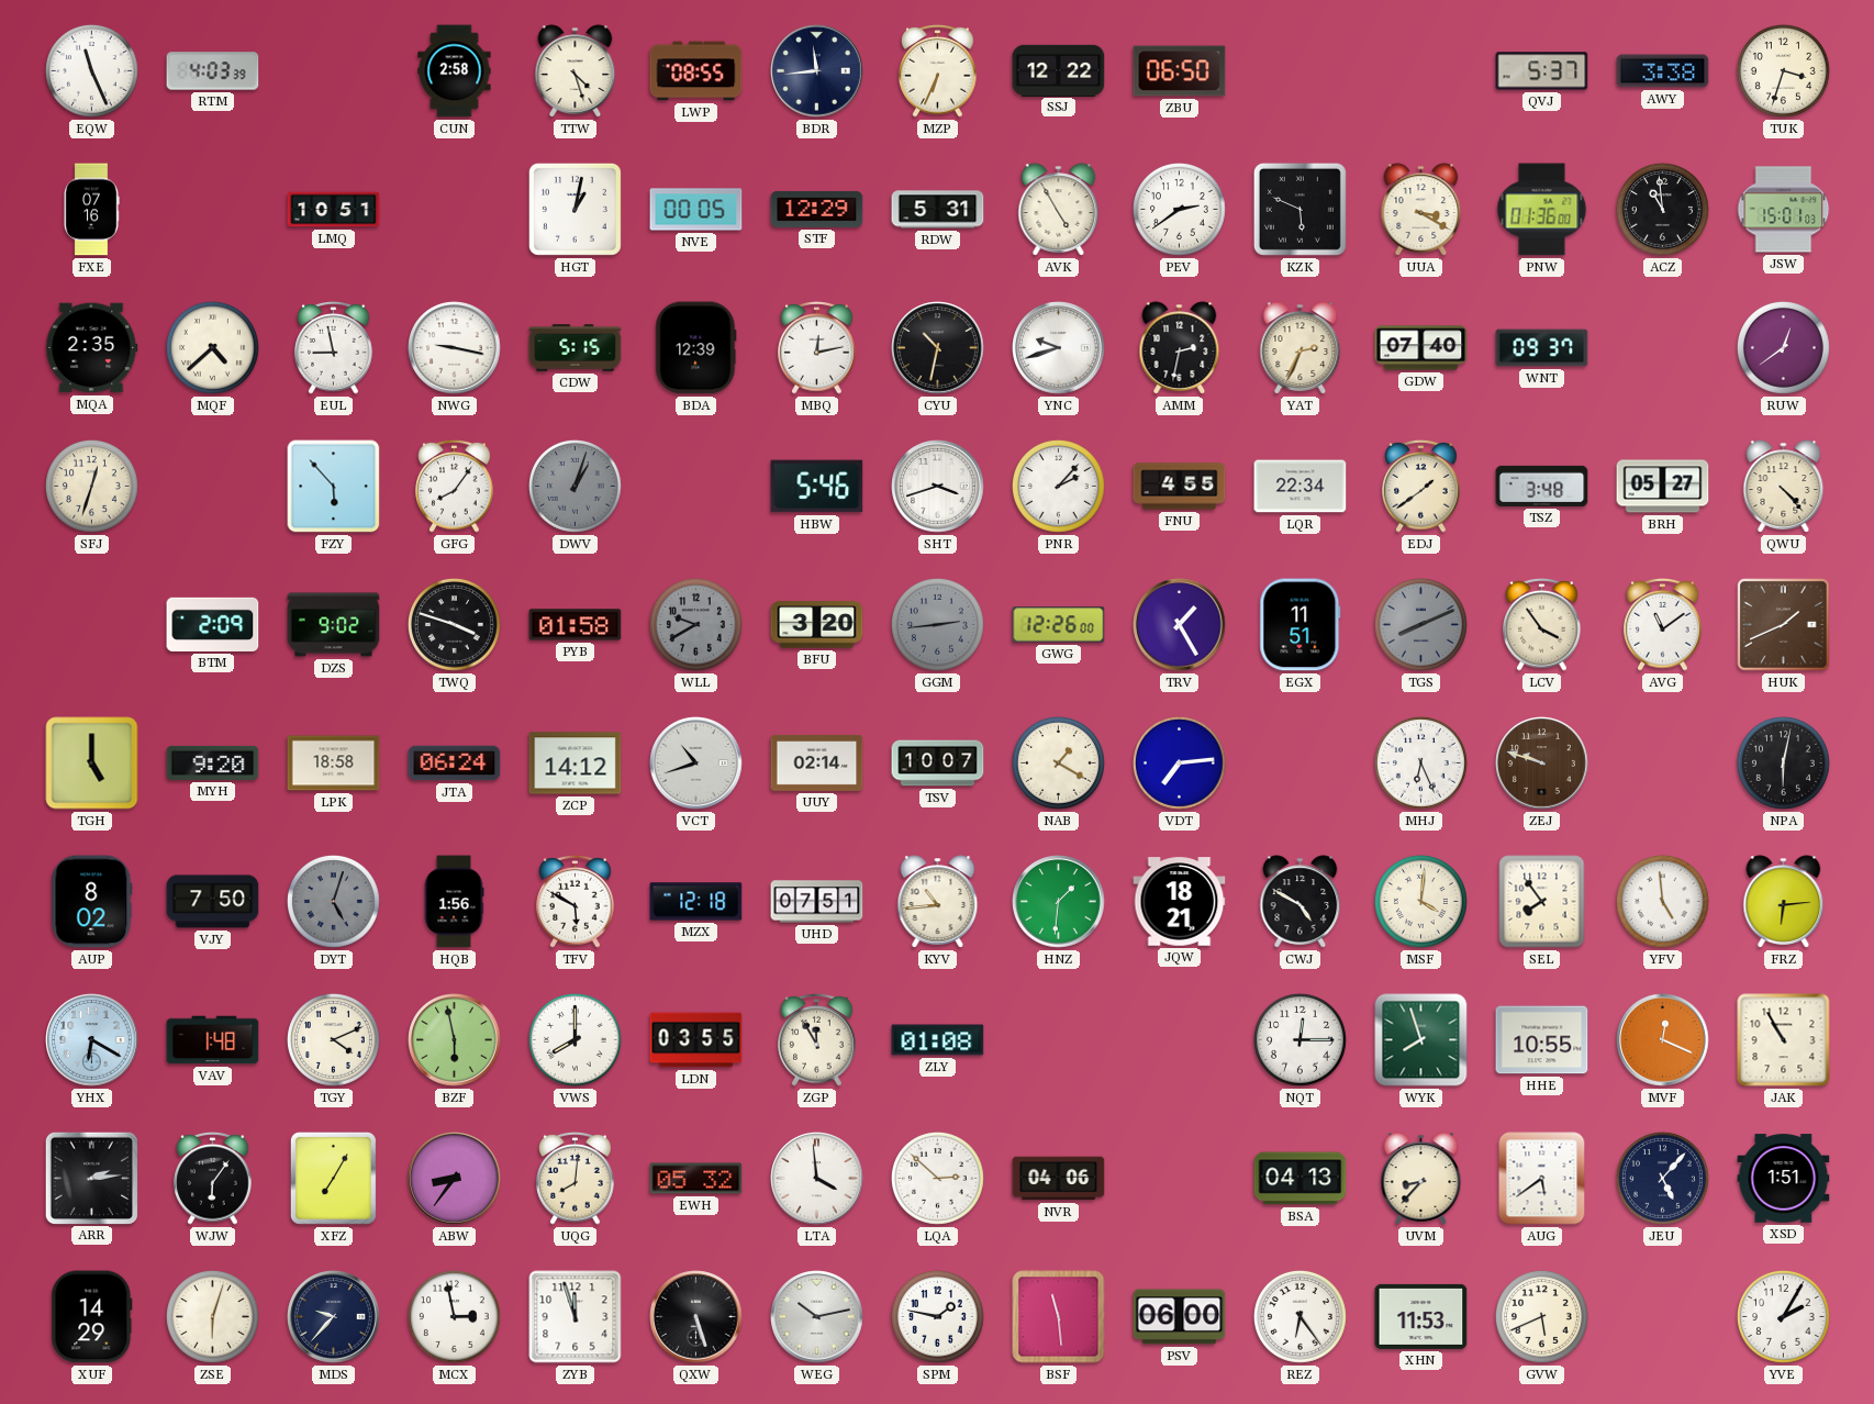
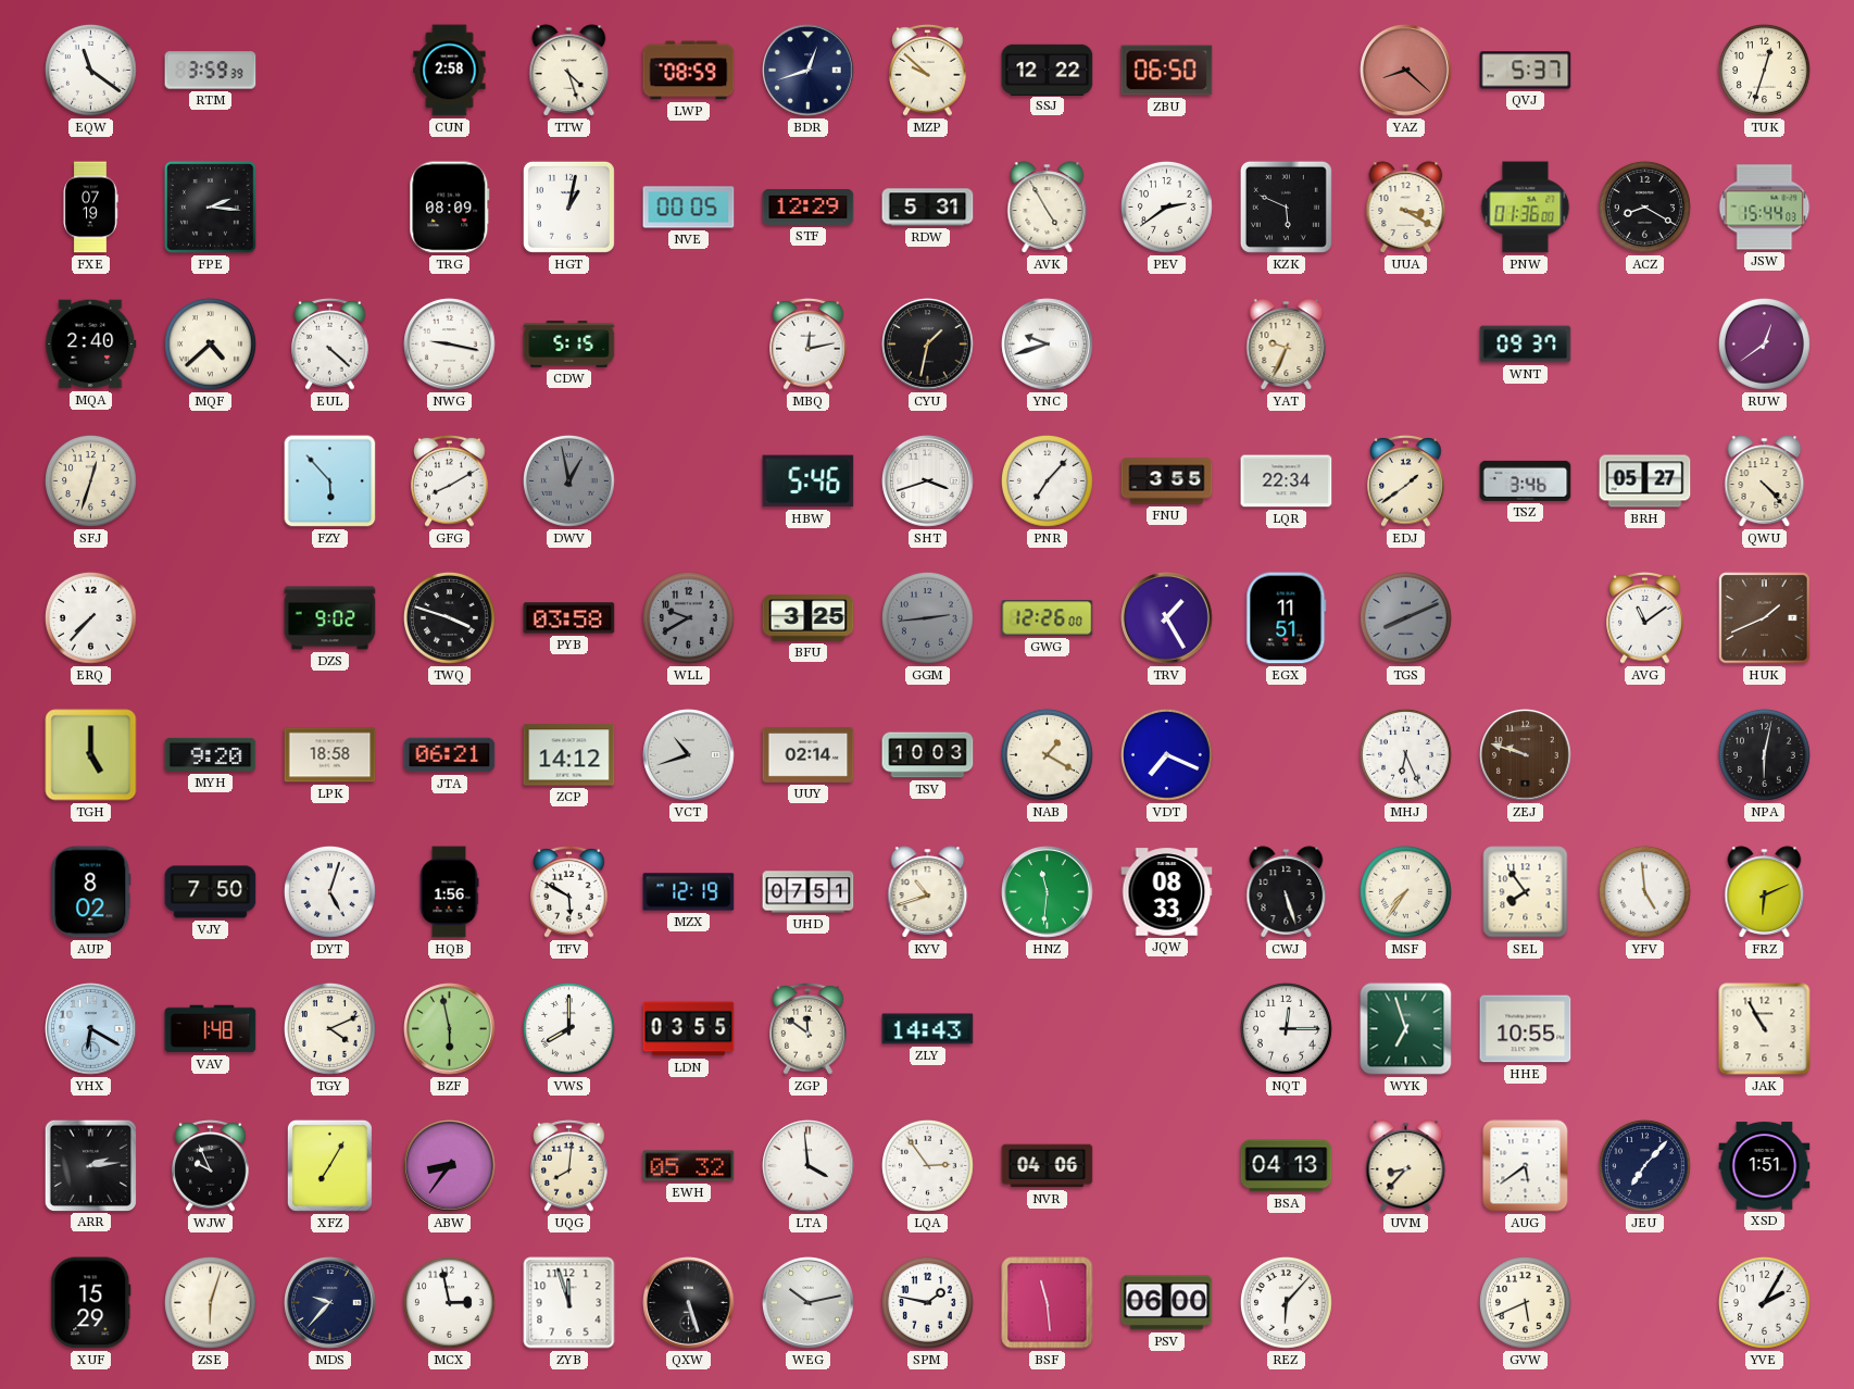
EQW: 11:26 -> 11:21 (90, 71)
RTM: 4:03 -> 3:59 (211, 71)
LWP: 08:55 -> 08:59 (689, 71)
BDR: 11:44 -> 12:42 (809, 71)
MZP: 6:34 -> 9:52 (928, 71)
YAZ: none -> 8:22 (1406, 71)
AWY: 3:38 -> none (1663, 71)
TUK: 3:33 -> 12:33 (1764, 71)
FXE: 07:16 -> 07:19 (90, 208)
FPE: none -> 2:16 (211, 208)
LMQ: 10:51 -> none (334, 210)
TRG: none -> 08:09 (450, 208)
ACZ: 10:59 -> 8:20 (1644, 208)
JSW: 15:01 -> 15:44 (1765, 208)
MQA: 2:35 -> 2:40 (91, 345)
EUL: 8:58 -> 4:22 (330, 345)
BDA: 12:39 -> none (696, 348)
CYU: 10:32 -> 1:32 (928, 345)
AMM: 2:32 -> none (1180, 348)
YAT: 2:34 -> 9:34 (1287, 345)
GDW: 07:40 -> none (1421, 348)
GFG: 8:06 -> 8:10 (450, 481)
DWV: 1:03 -> 12:58 (568, 481)
PNR: 2:07 -> 7:07 (1047, 481)
FNU: 4:55 -> 3:55 (1167, 481)
TSZ: 3:48 -> 3:46 (1526, 480)
ERQ: none -> 7:37 (90, 618)
BTM: 2:09 -> none (213, 624)
PYB: 01:58 -> 03:58 (569, 618)
BFU: 3:20 -> 3:25 (809, 618)
LCV: 3:54 -> none (1542, 625)
JTA: 06:24 -> 06:21 (450, 755)
TSV: 10:07 -> 10:03 (928, 755)
VDT: 7:14 -> 7:19 (1166, 755)
DYT dial: grey -> white (329, 892)
MZX: 12:18 -> 12:19 (689, 892)
KYV: 10:44 -> 10:42 (928, 892)
HNZ: 1:31 -> 11:31 (1048, 892)
JQW: 18:21 -> 08:33 (1167, 892)
CWJ: 4:50 -> 5:27 (1287, 892)
MSF: 4:01 -> 7:36 (1405, 892)
FRZ: 6:14 -> 6:11 (1765, 892)
ZGP: 11:55 -> 11:51 (809, 1029)
ZLY: 01:08 -> 14:43 (928, 1029)
WYK: 7:57 -> 6:57 (1406, 1029)
MVF: 12:19 -> none (1663, 1040)
WJW: 6:06 -> 9:56 (211, 1166)
LQA: 2:52 -> 2:54 (927, 1166)
JEU: 5:07 -> 7:07 (1644, 1166)
XUF: 14:29 -> 15:29 (91, 1303)
REZ: 6:24 -> 6:07 (1286, 1303)
XHN: 11:53 -> none (1421, 1316)
